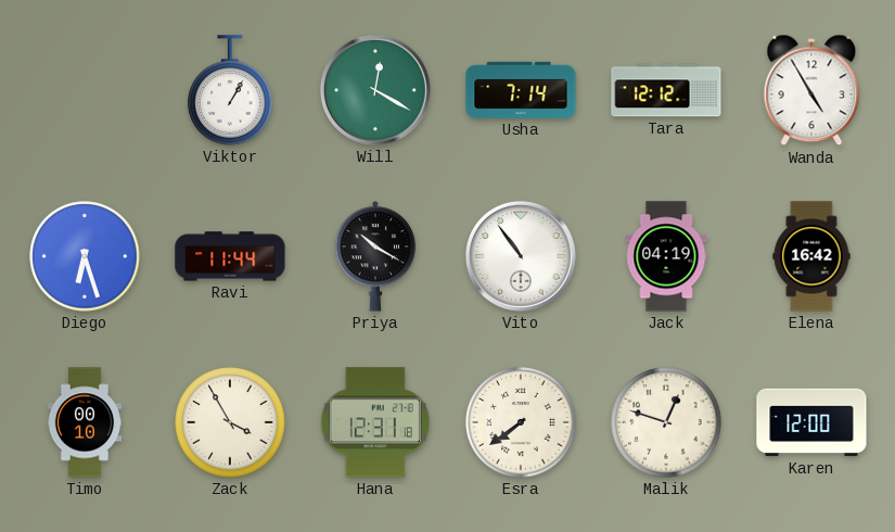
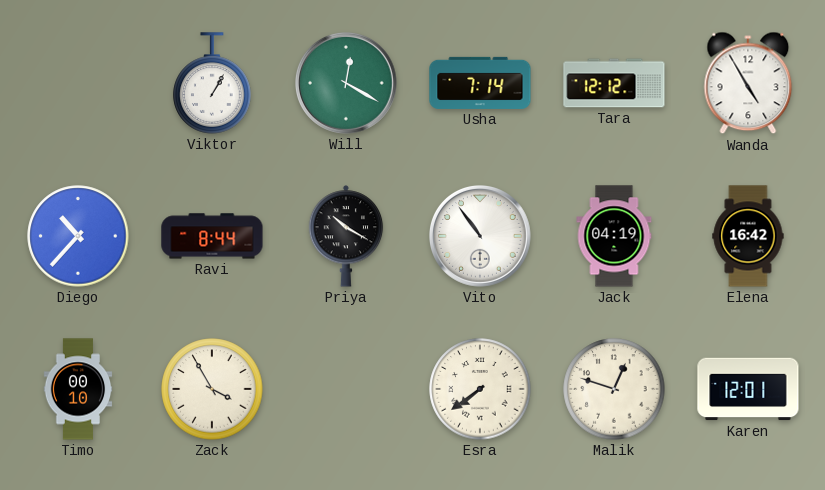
Diego: 6:27 -> 10:37 (78, 236)
Ravi: 11:44 -> 8:44 (212, 236)
Hana: 12:31 -> none (375, 422)
Karen: 12:00 -> 12:01 (748, 389)
